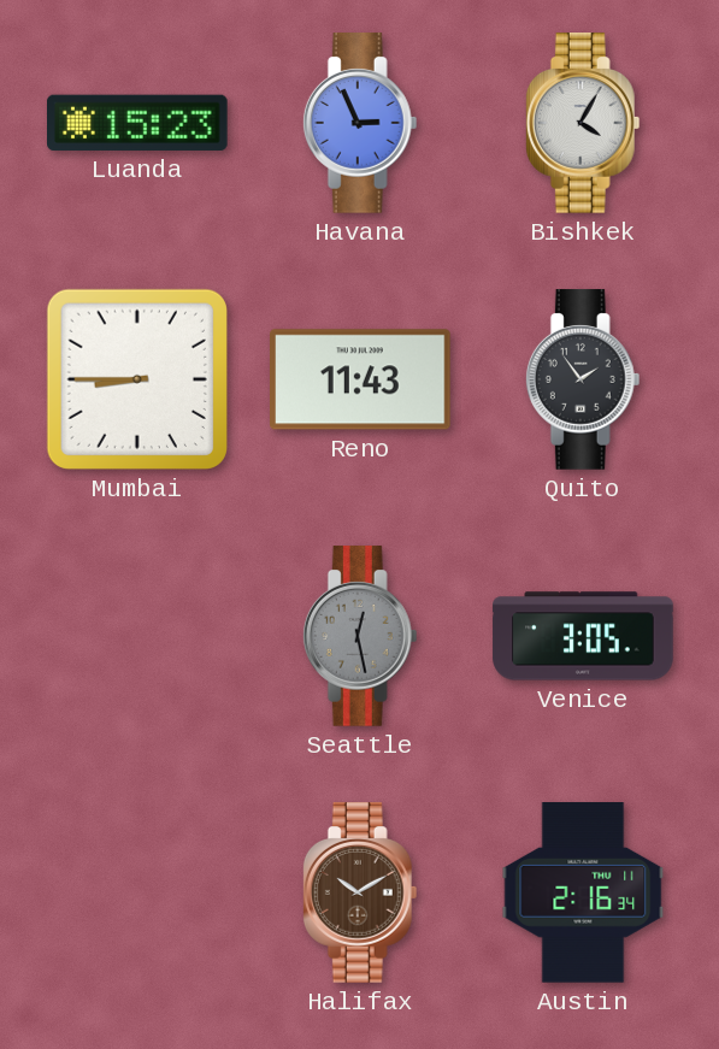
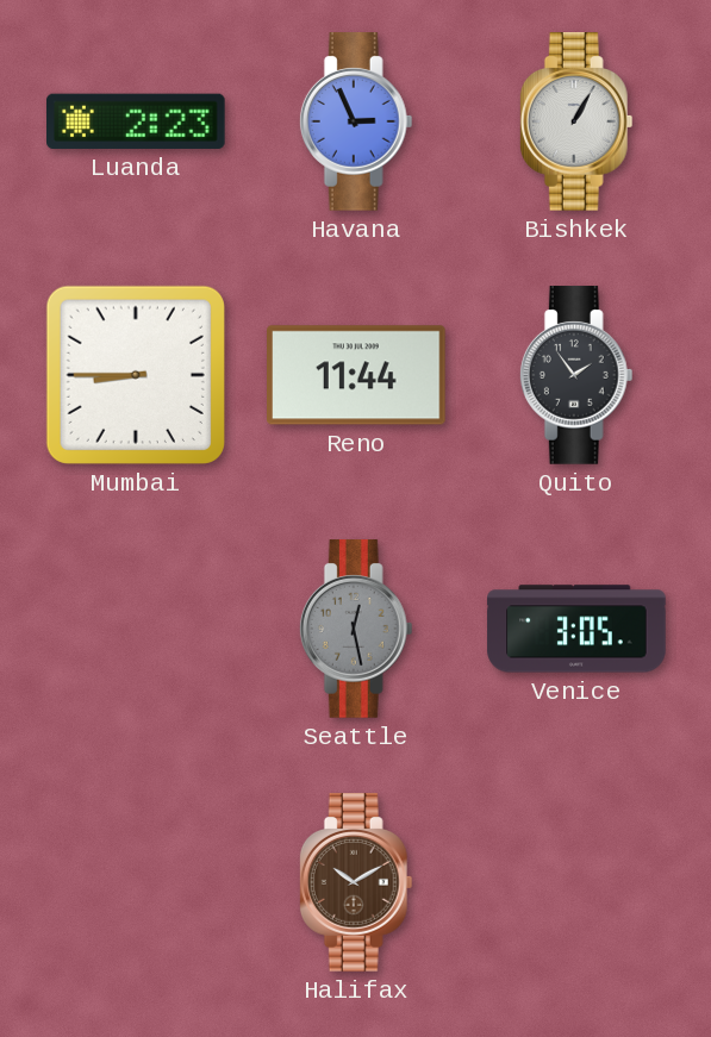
Luanda: 15:23 -> 2:23 (137, 121)
Bishkek: 4:05 -> 1:05 (576, 121)
Reno: 11:43 -> 11:44 (357, 375)
Austin: 2:16 -> none (583, 892)
